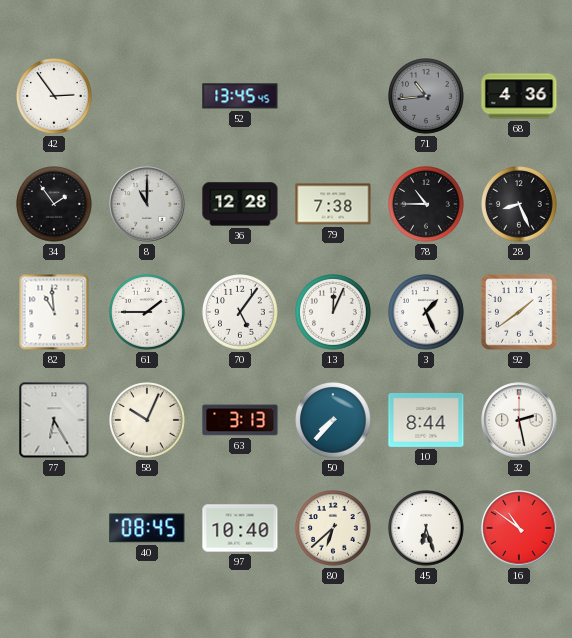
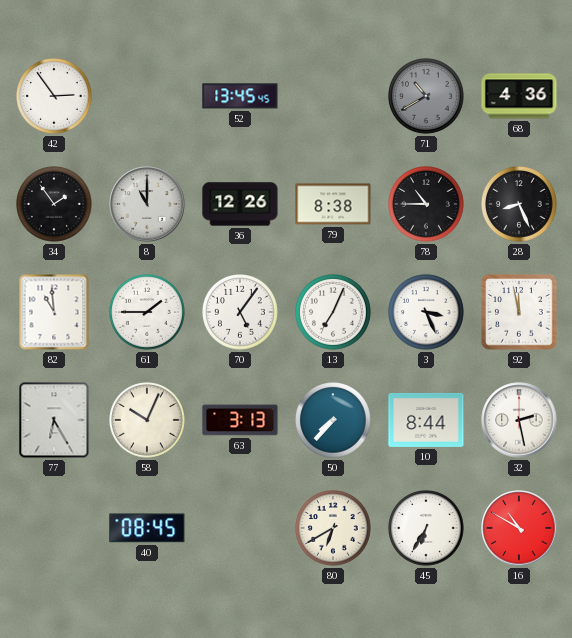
71: 10:44 -> 10:40 (427, 97)
36: 12:28 -> 12:26 (240, 204)
79: 7:38 -> 8:38 (333, 204)
13: 12:04 -> 7:04 (334, 313)
3: 1:26 -> 3:26 (427, 313)
92: 1:39 -> 11:58 (519, 312)
97: 10:40 -> none (240, 528)
80: 6:38 -> 6:40 (334, 529)
45: 6:27 -> 6:35 (427, 529)
16: 10:51 -> 10:50 (519, 528)
